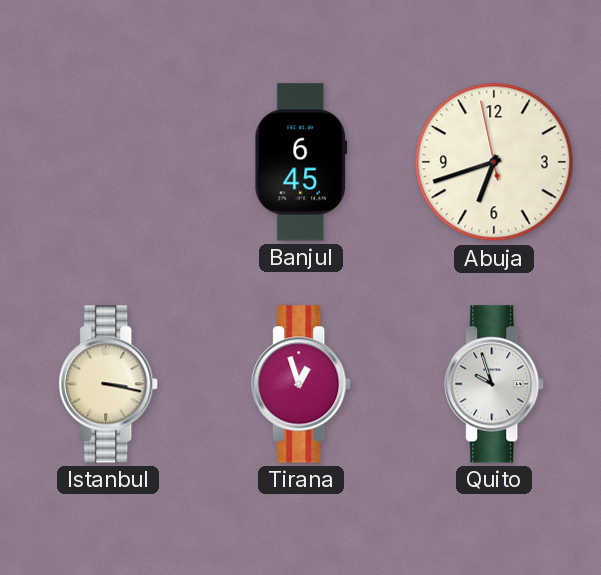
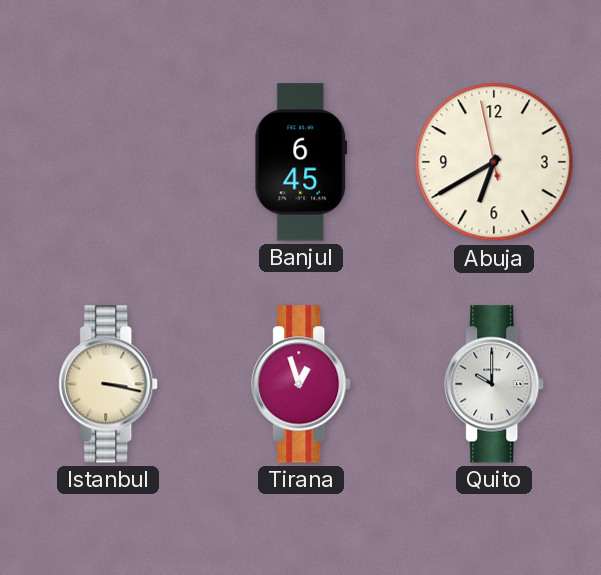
Abuja: 6:41 -> 6:39 (494, 162)
Quito: 9:57 -> 10:00 (495, 384)
